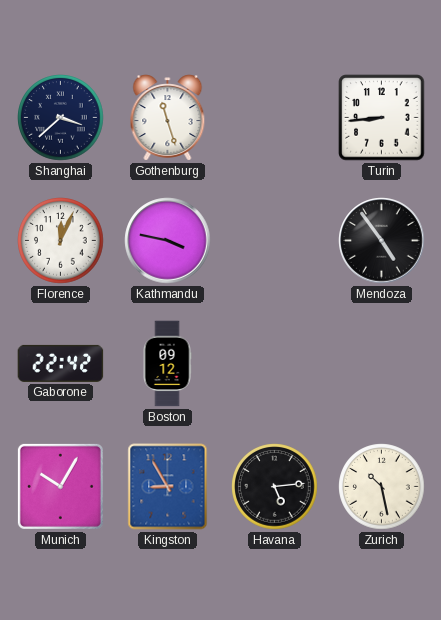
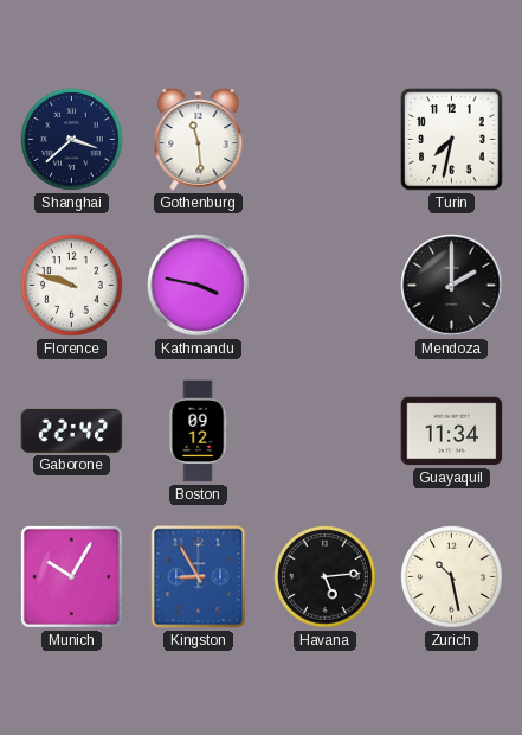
Gothenburg: 11:27 -> 11:29 (199, 140)
Turin: 8:44 -> 7:32 (452, 140)
Florence: 12:04 -> 9:48 (72, 286)
Mendoza: 4:54 -> 2:00 (452, 286)
Guayaquil: none -> 11:34 (452, 432)
